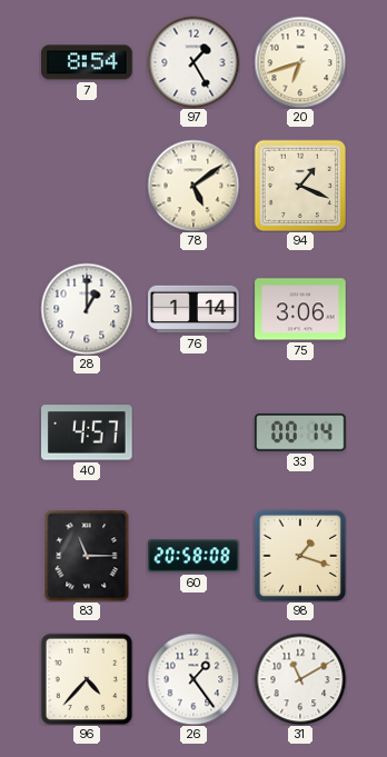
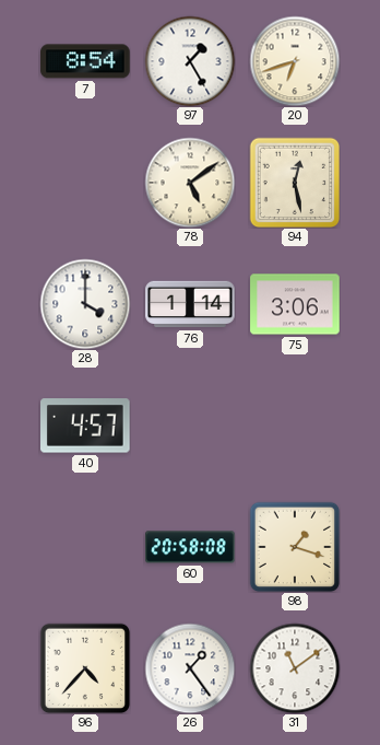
94: 1:19 -> 12:28 (295, 183)
28: 1:00 -> 4:00 (85, 304)
33: 00:14 -> none (300, 432)
83: 11:15 -> none (87, 556)
31: 11:10 -> 11:09 (295, 668)
